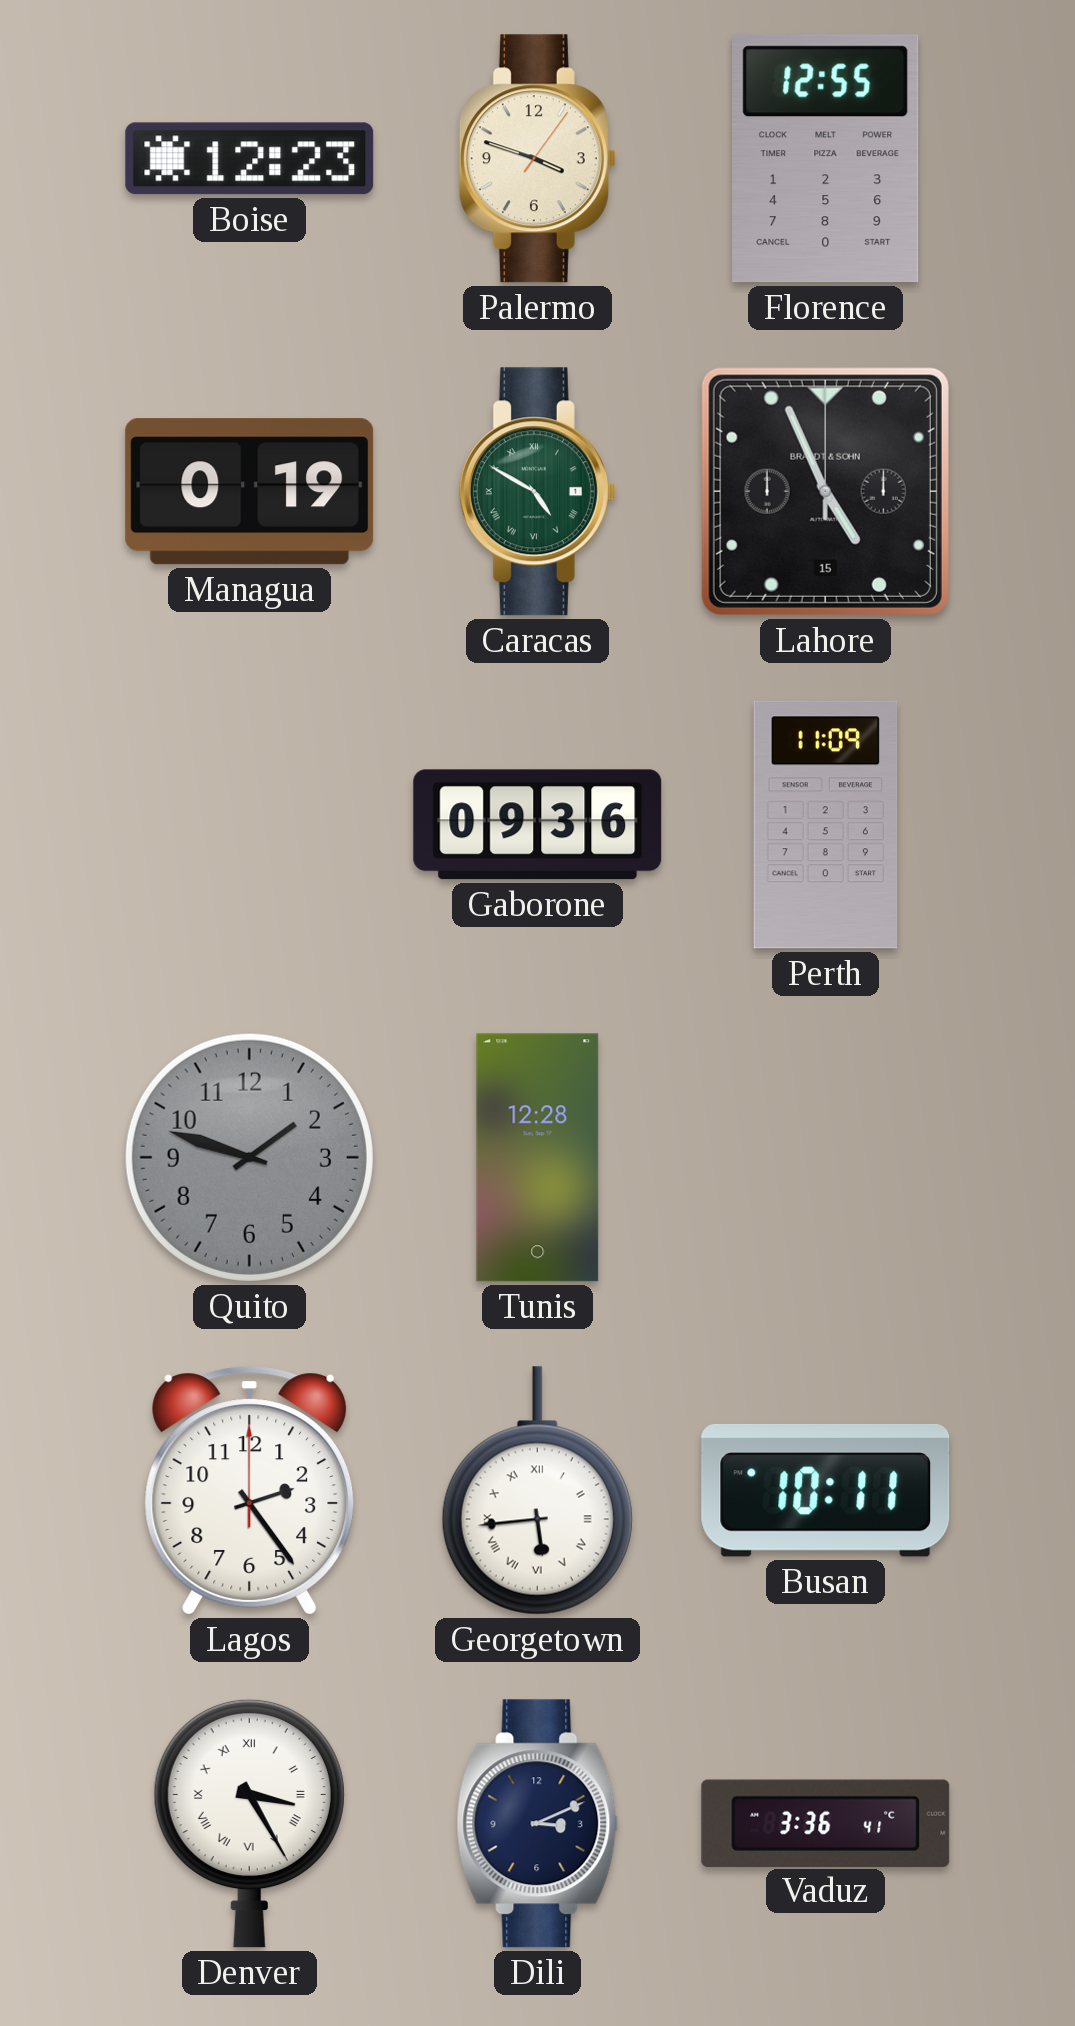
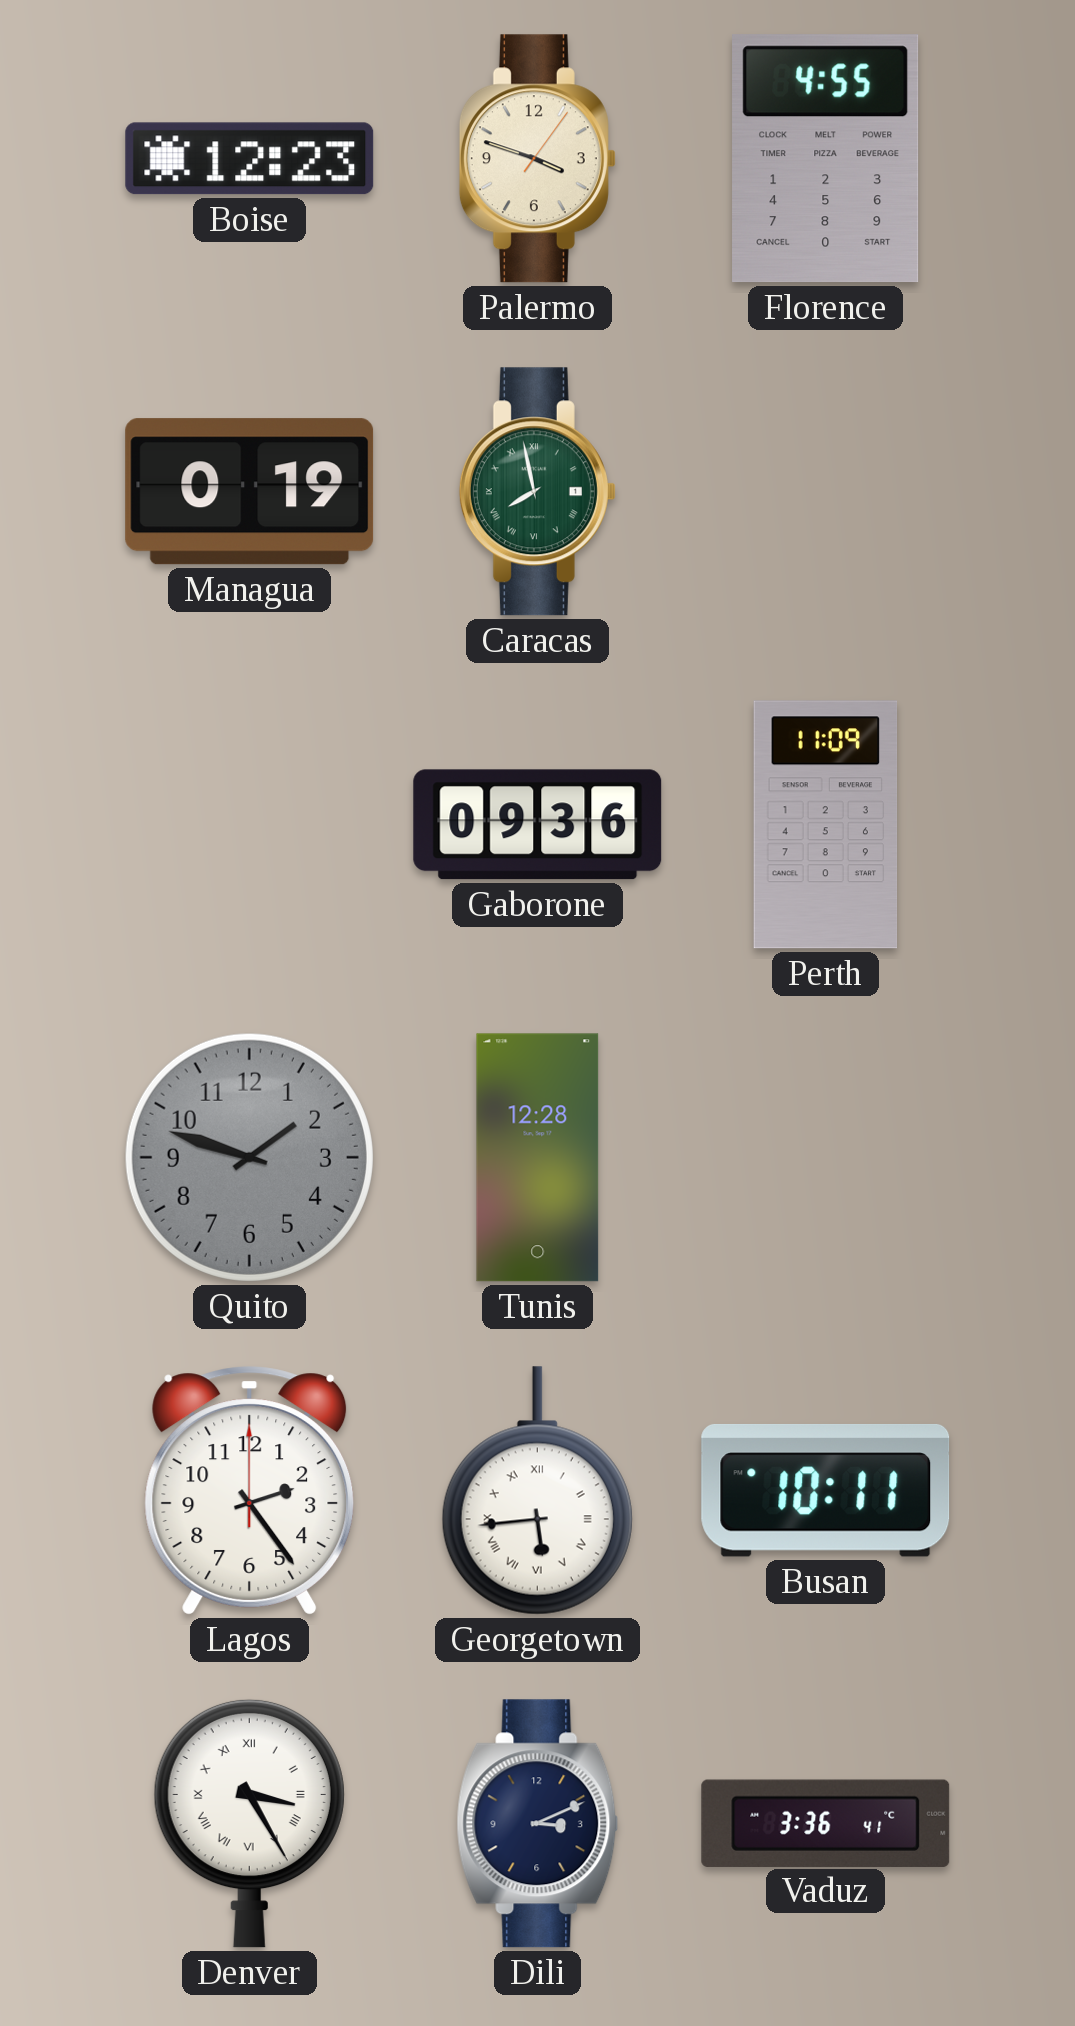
Florence: 12:55 -> 4:55 (826, 159)
Caracas: 4:50 -> 7:58 (537, 492)
Lahore: 4:56 -> none (825, 491)
